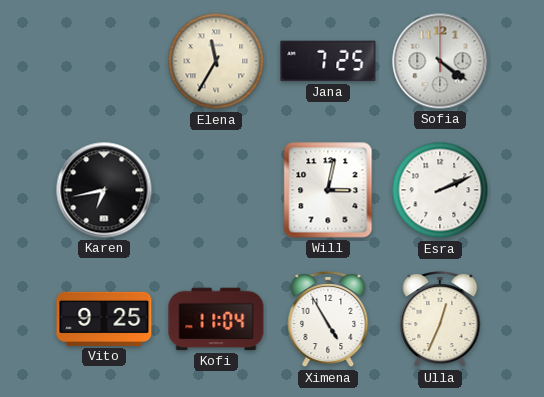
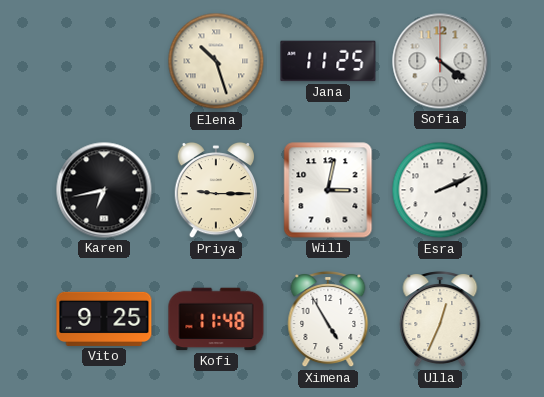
Elena: 11:35 -> 10:27 (216, 61)
Jana: 7:25 -> 11:25 (328, 61)
Priya: none -> 9:15 (216, 190)
Kofi: 11:04 -> 11:48 (216, 319)
